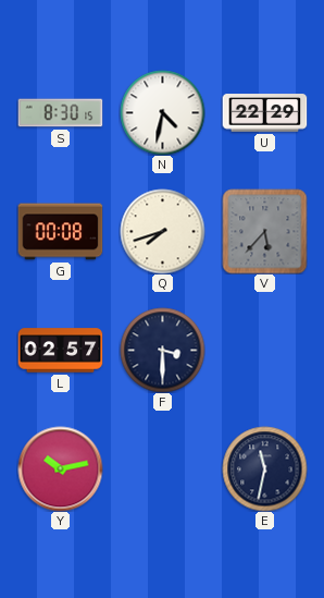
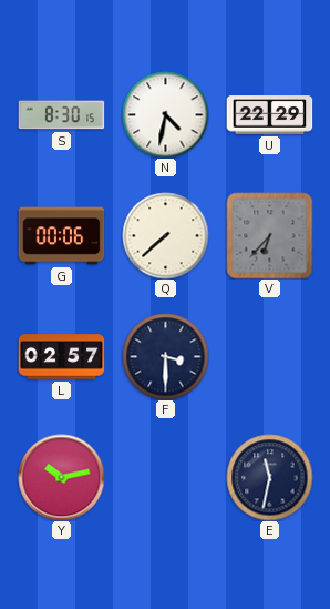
G: 00:08 -> 00:06 (61, 236)
Q: 7:42 -> 7:38 (165, 235)
V: 5:37 -> 6:37 (269, 235)
